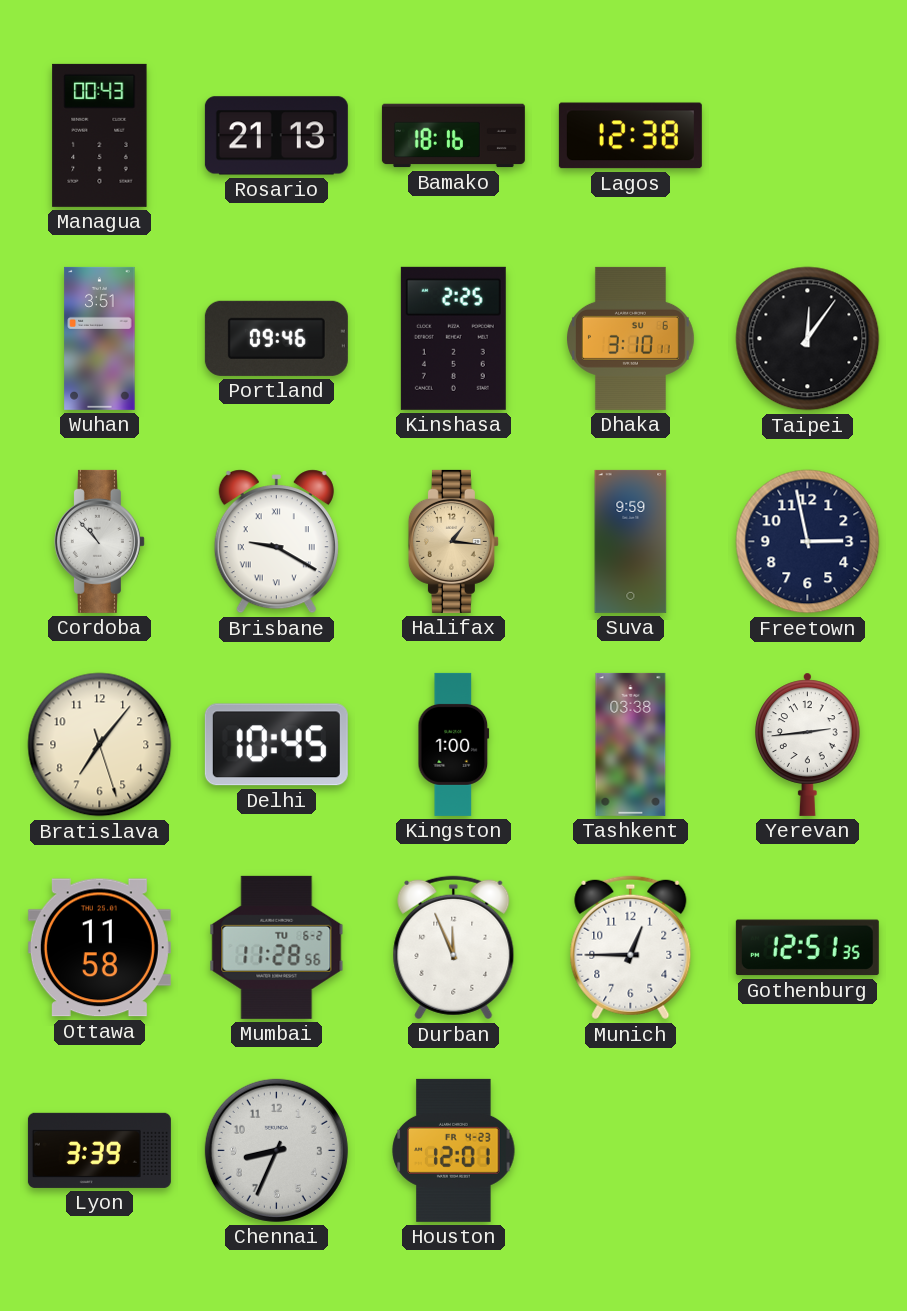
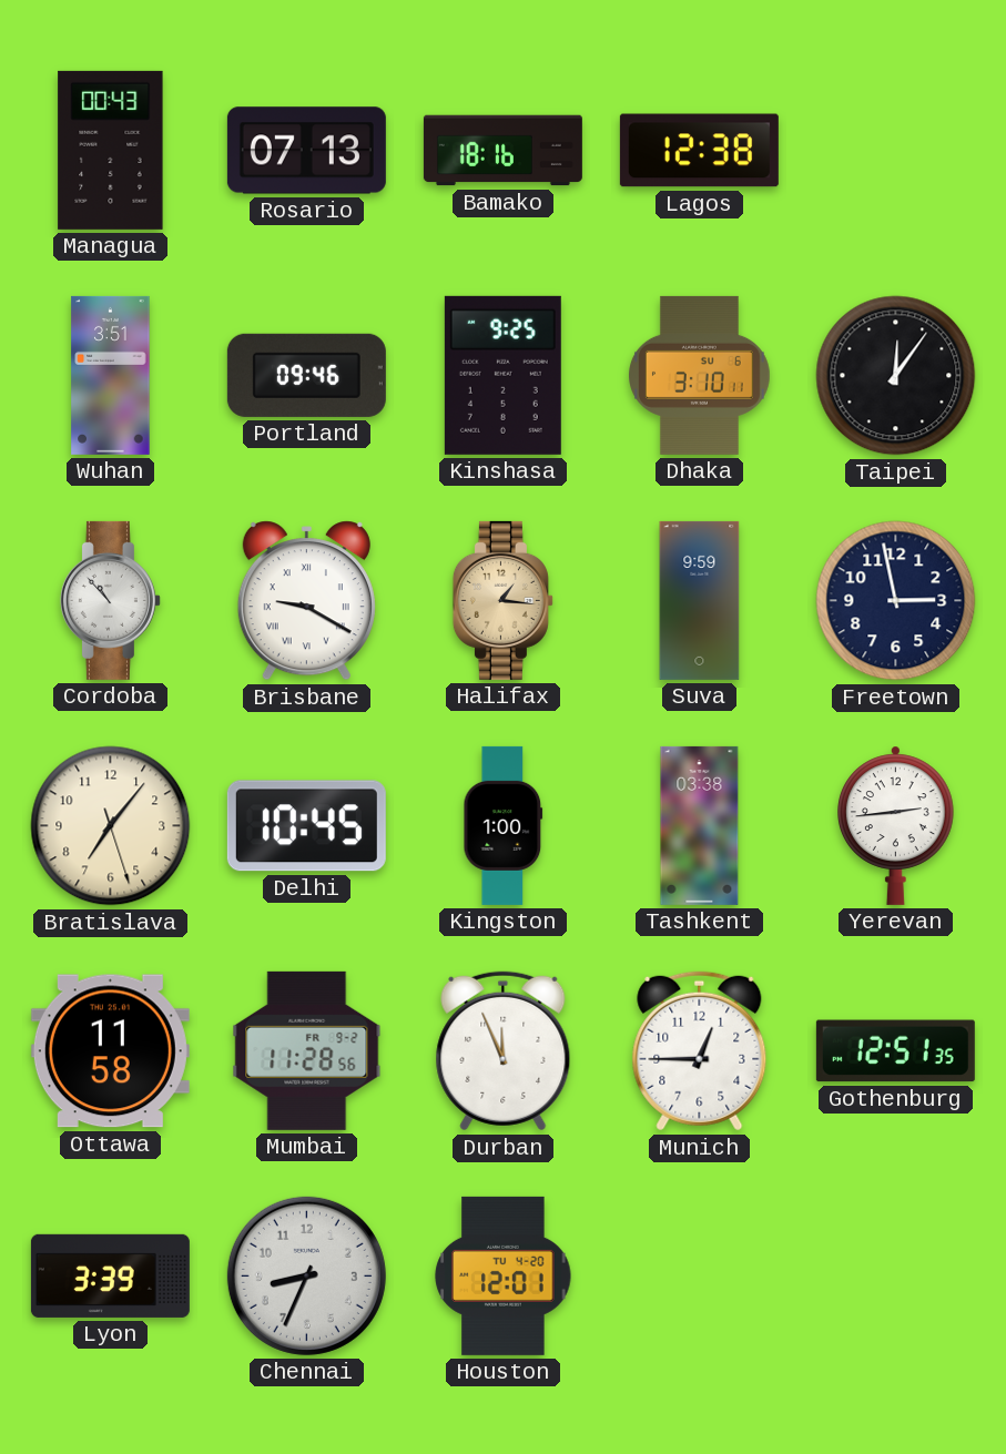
Rosario: 21:13 -> 07:13 (306, 151)
Kinshasa: 2:25 -> 9:25 (502, 375)
Mumbai date: TU 6-2 -> FR 9-2 (307, 1050)
Houston date: FR 4-23 -> TU 4-20 (504, 1275)
